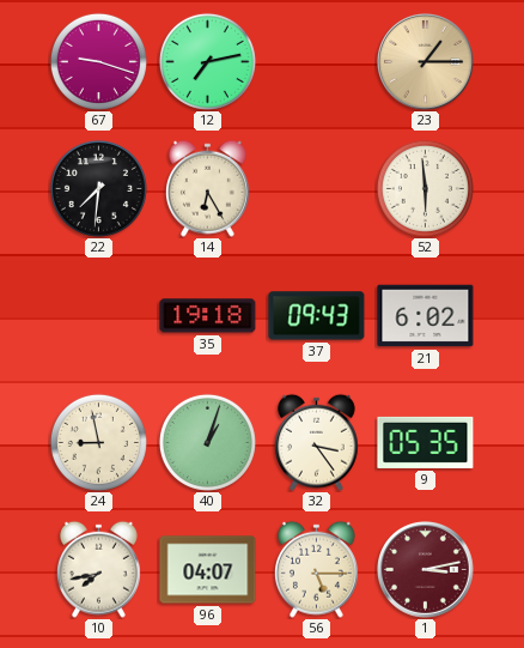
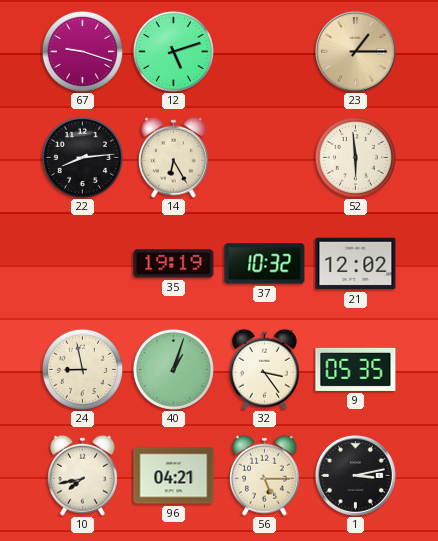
12: 7:13 -> 5:12 (173, 51)
22: 7:31 -> 8:14 (82, 157)
35: 19:18 -> 19:19 (174, 264)
37: 09:43 -> 10:32 (265, 264)
21: 6:02 -> 12:02 (356, 264)
96: 04:07 -> 04:21 (174, 476)
1 dial: burgundy -> black (356, 476)
